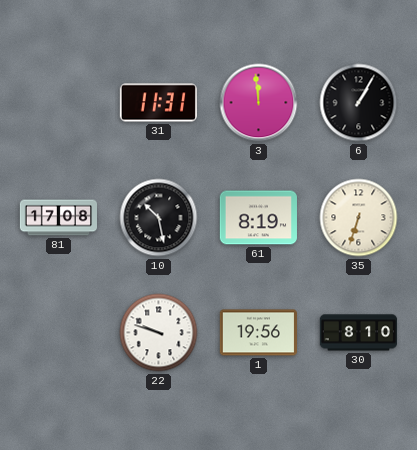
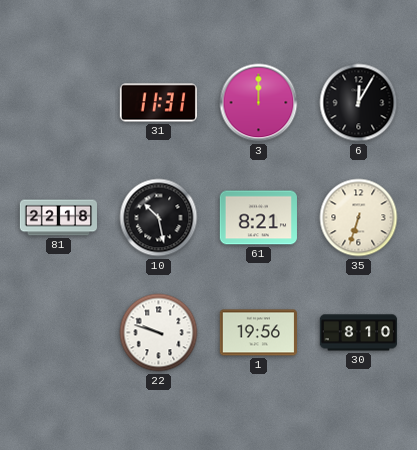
3: 11:59 -> 12:00 (259, 103)
6: 1:05 -> 12:05 (359, 103)
81: 17:08 -> 22:18 (58, 218)
61: 8:19 -> 8:21 (258, 218)
